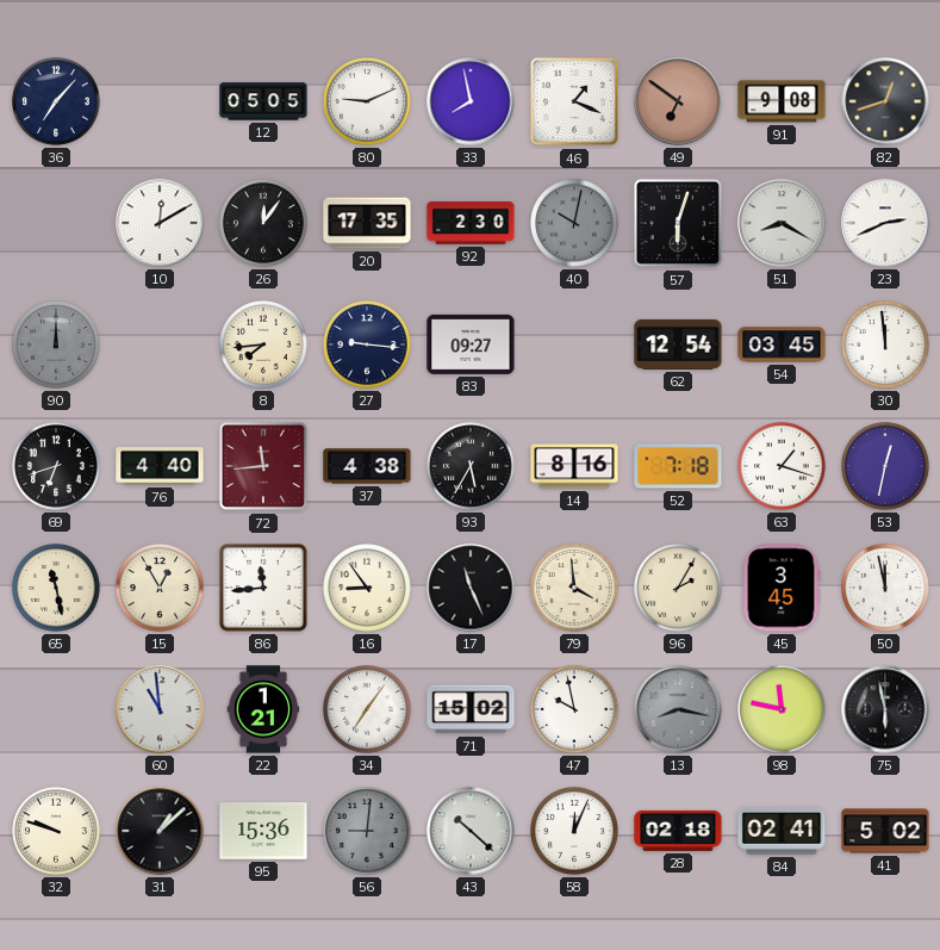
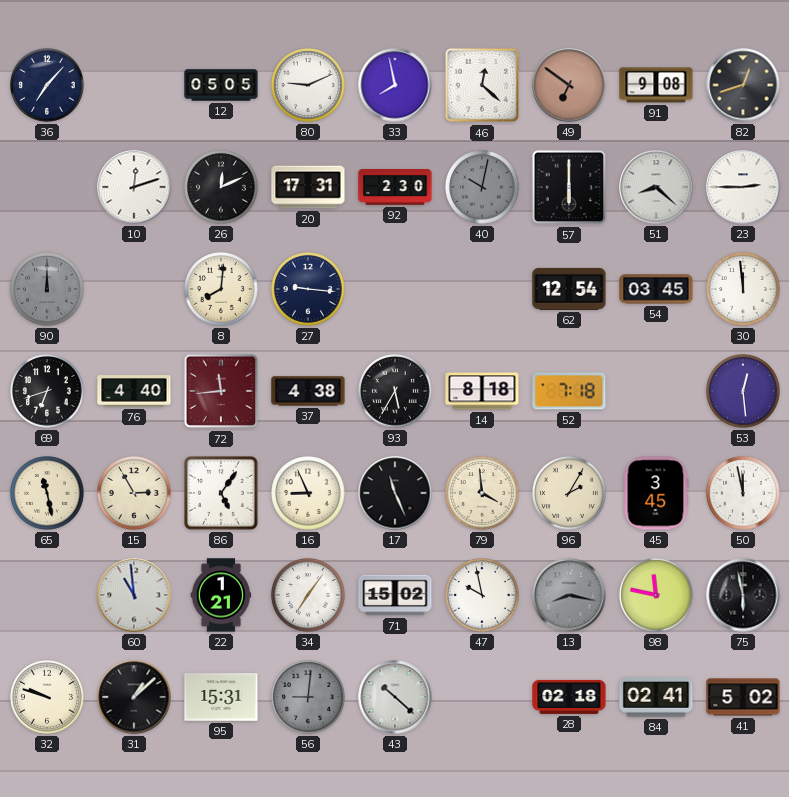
46: 1:19 -> 12:22 (482, 85)
10: 12:10 -> 12:12 (134, 187)
26: 12:06 -> 12:11 (222, 188)
20: 17:35 -> 17:31 (308, 187)
57: 6:03 -> 6:00 (569, 187)
51: 8:20 -> 8:22 (656, 187)
23: 2:41 -> 2:45 (743, 187)
8: 7:44 -> 8:01 (222, 290)
83: 09:27 -> none (471, 344)
14: 8:16 -> 8:18 (482, 391)
63: 1:18 -> none (783, 467)
53: 12:32 -> 12:29 (744, 392)
15: 12:55 -> 2:55 (135, 494)
86: 11:44 -> 5:06 (221, 493)
16: 8:54 -> 8:56 (309, 494)
95: 15:36 -> 15:31 (221, 697)
58: 12:04 -> none (575, 832)
